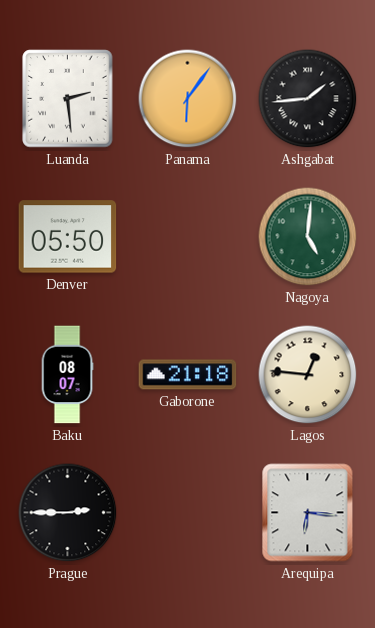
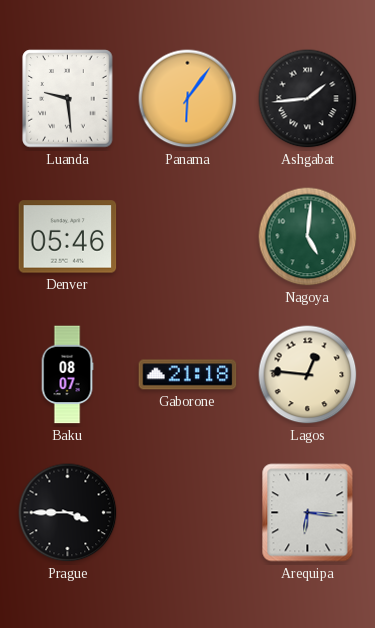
Luanda: 2:29 -> 9:29 (68, 99)
Denver: 05:50 -> 05:46 (68, 237)
Prague: 2:45 -> 3:45 (68, 513)
